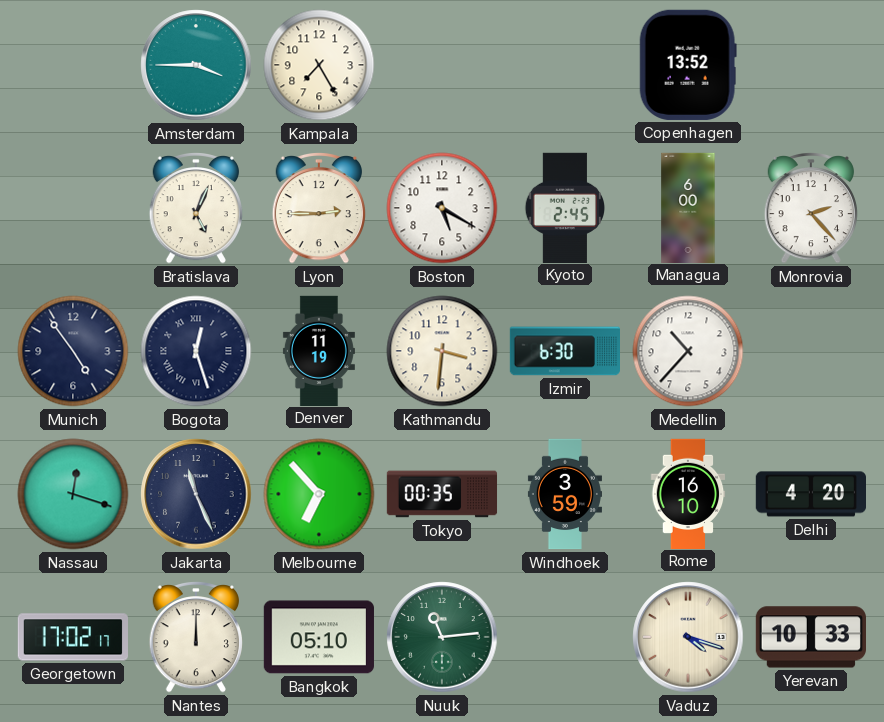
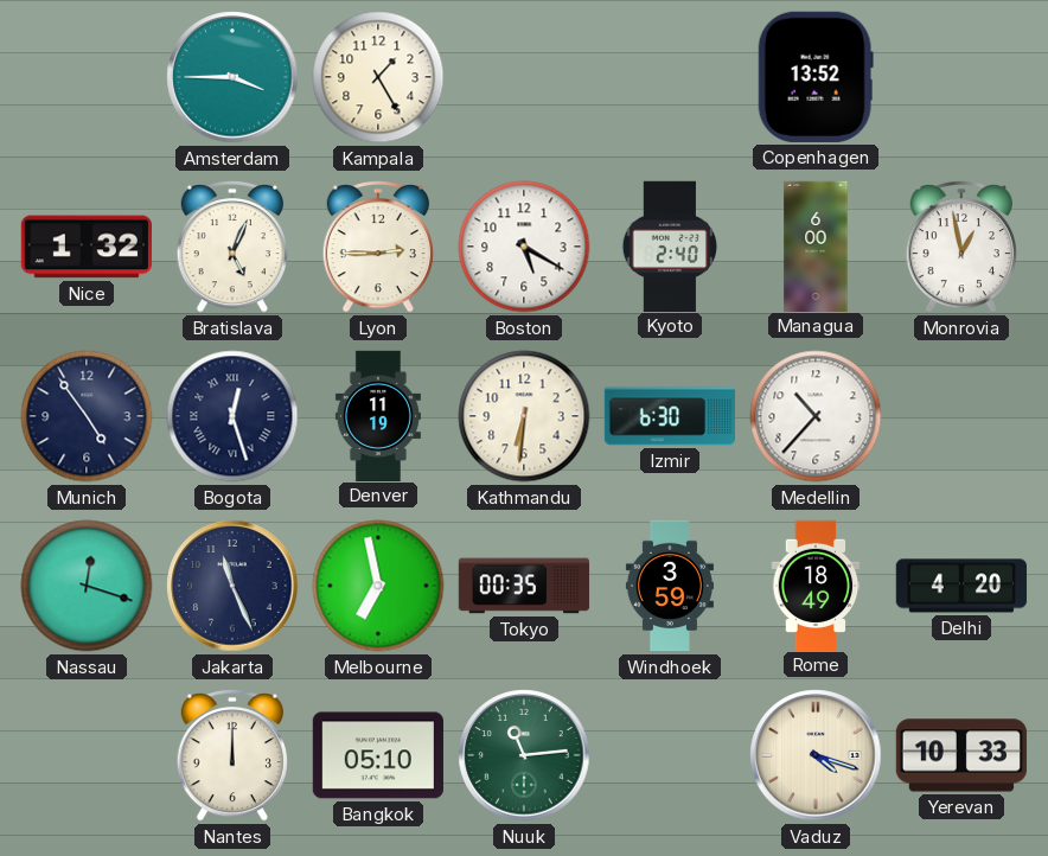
Kampala: 7:25 -> 1:25 (378, 77)
Nice: none -> 1:32 (85, 247)
Kyoto: 2:45 -> 2:40 (669, 245)
Monrovia: 2:23 -> 12:58 (961, 247)
Kathmandu: 3:31 -> 6:31 (524, 416)
Melbourne: 6:53 -> 6:58 (378, 586)
Rome: 16:10 -> 18:49 (816, 584)
Georgetown: 17:02 -> none (72, 637)
